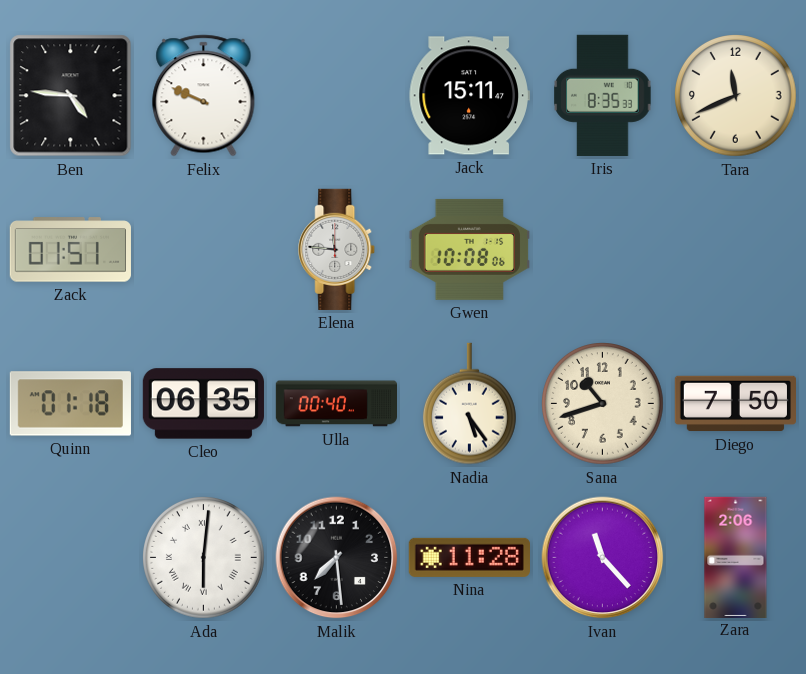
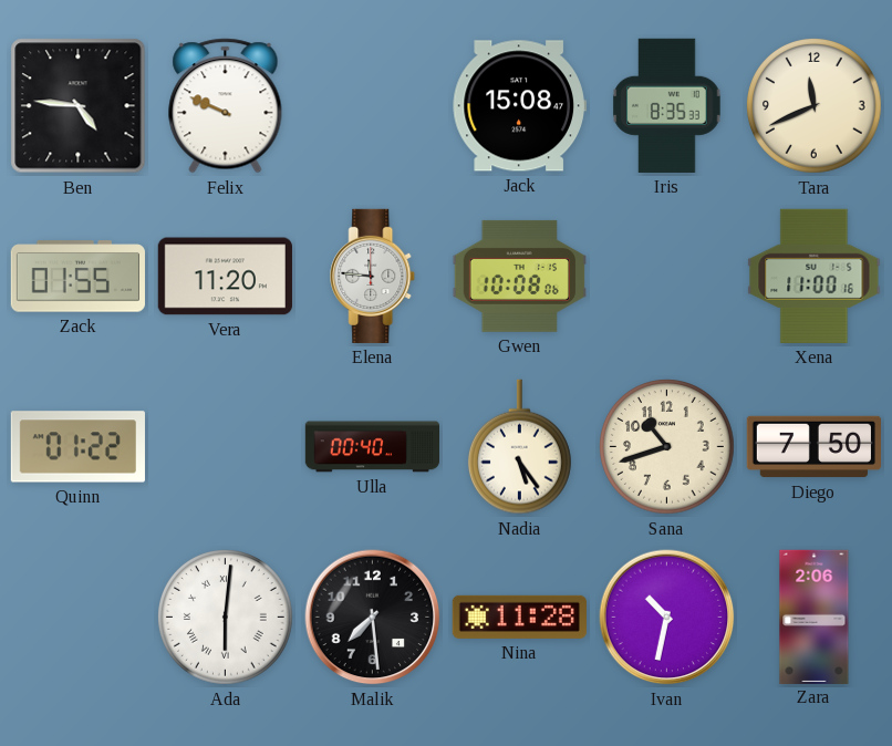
Jack: 15:11 -> 15:08 (519, 106)
Zack: 01:51 -> 01:55 (77, 277)
Vera: none -> 11:20 (225, 277)
Xena: none -> 11:00 (815, 276)
Quinn: 01:18 -> 01:22 (77, 447)
Cleo: 06:35 -> none (203, 404)
Ivan: 11:23 -> 10:32 (667, 618)
